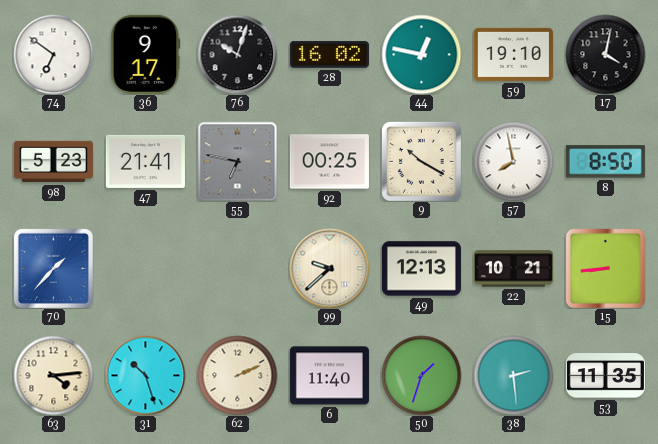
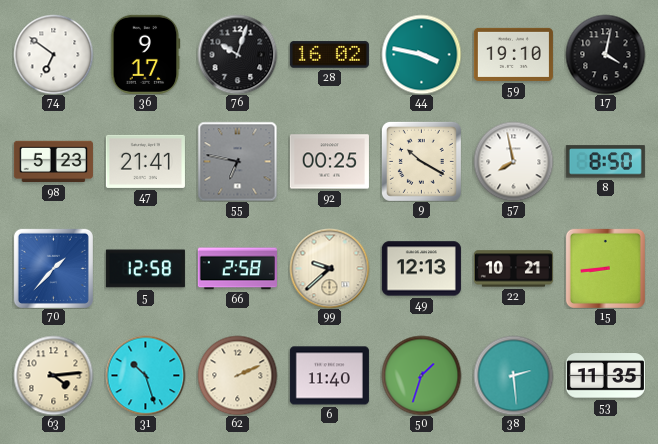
44: 12:47 -> 3:47 (421, 54)
5: none -> 12:58 (145, 269)
66: none -> 2:58 (237, 269)
